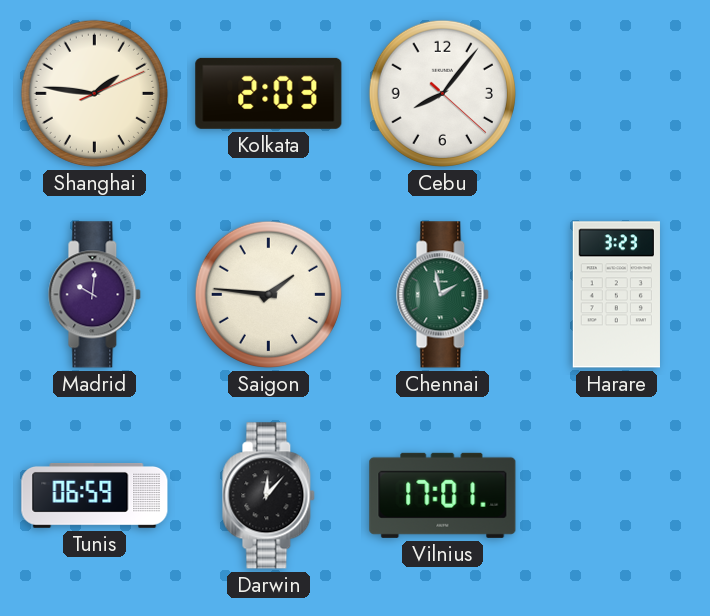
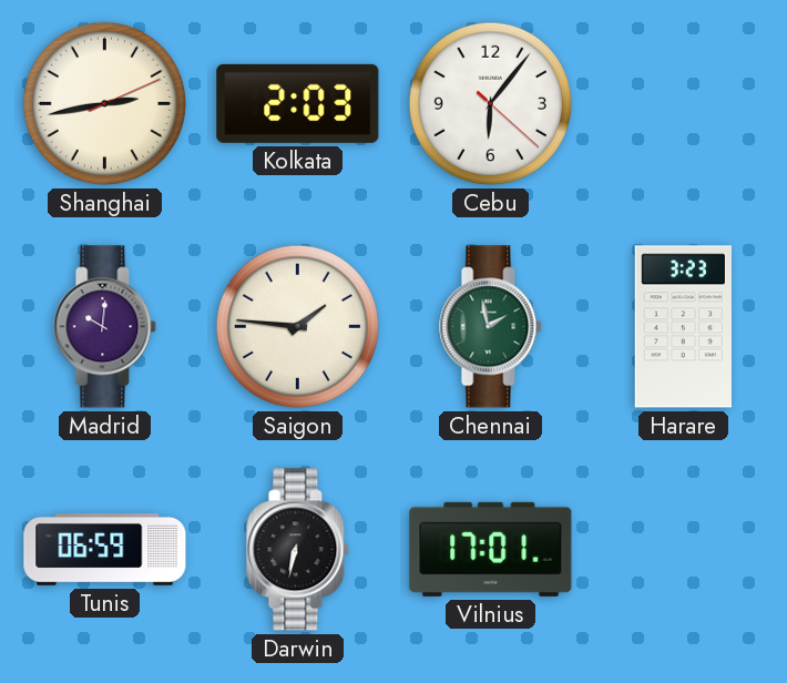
Shanghai: 1:46 -> 2:43 (104, 103)
Cebu: 8:06 -> 6:06 (490, 103)
Darwin: 12:07 -> 6:32 (298, 550)
